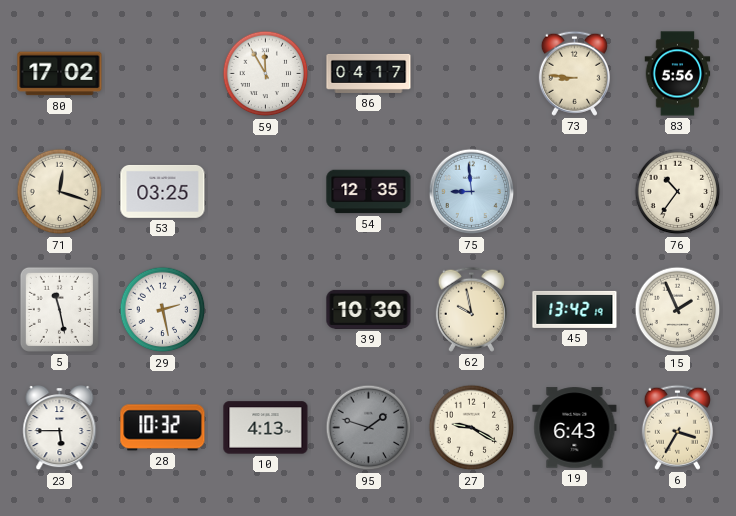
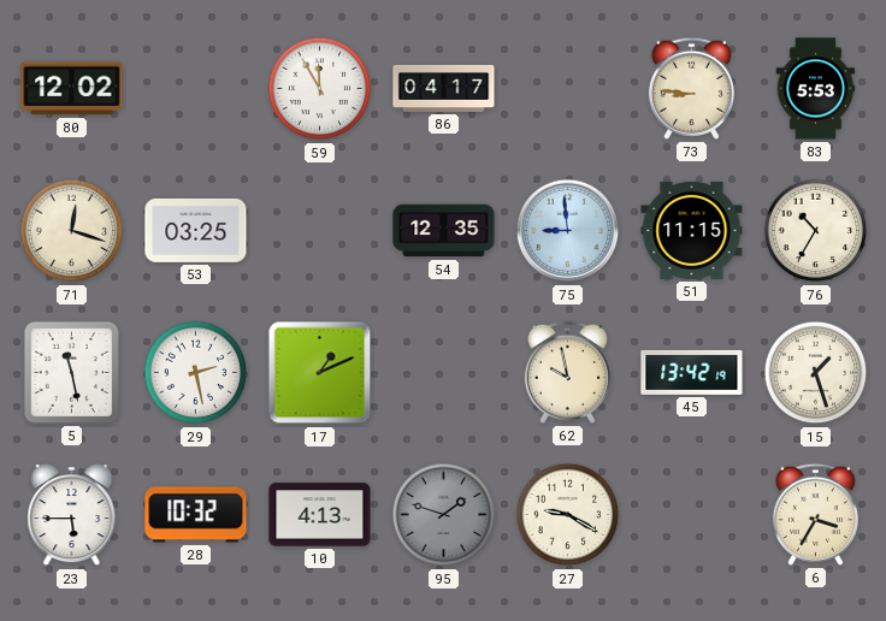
80: 17:02 -> 12:02 (72, 89)
83: 5:56 -> 5:53 (816, 89)
51: none -> 11:15 (692, 230)
76: 10:36 -> 10:35 (816, 231)
17: none -> 1:11 (320, 373)
39: 10:30 -> none (369, 309)
15: 1:56 -> 1:27 (816, 373)
19: 6:43 -> none (575, 428)
